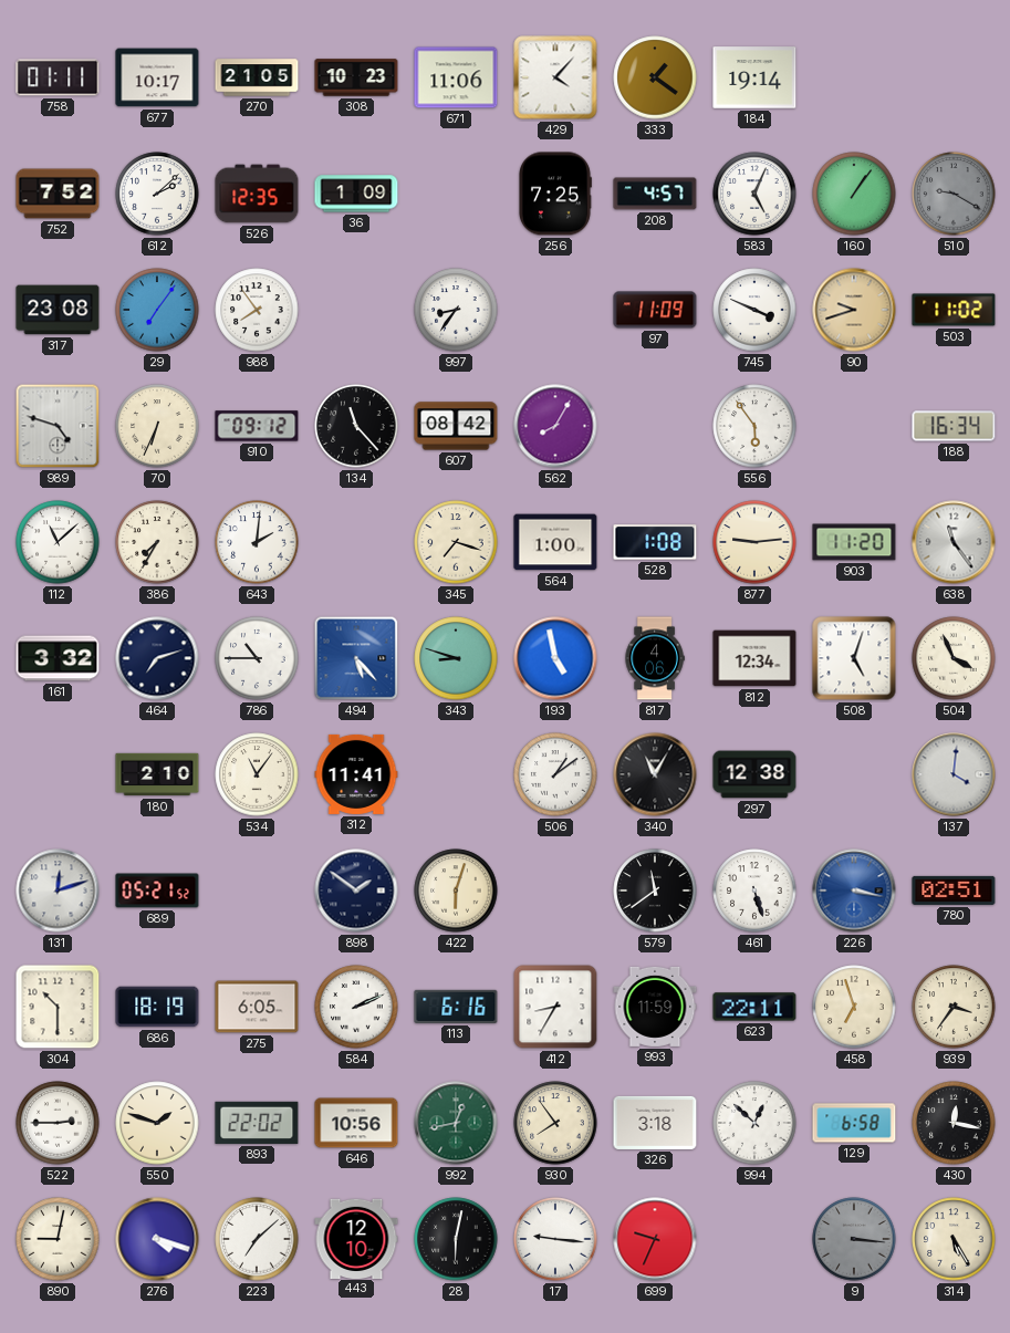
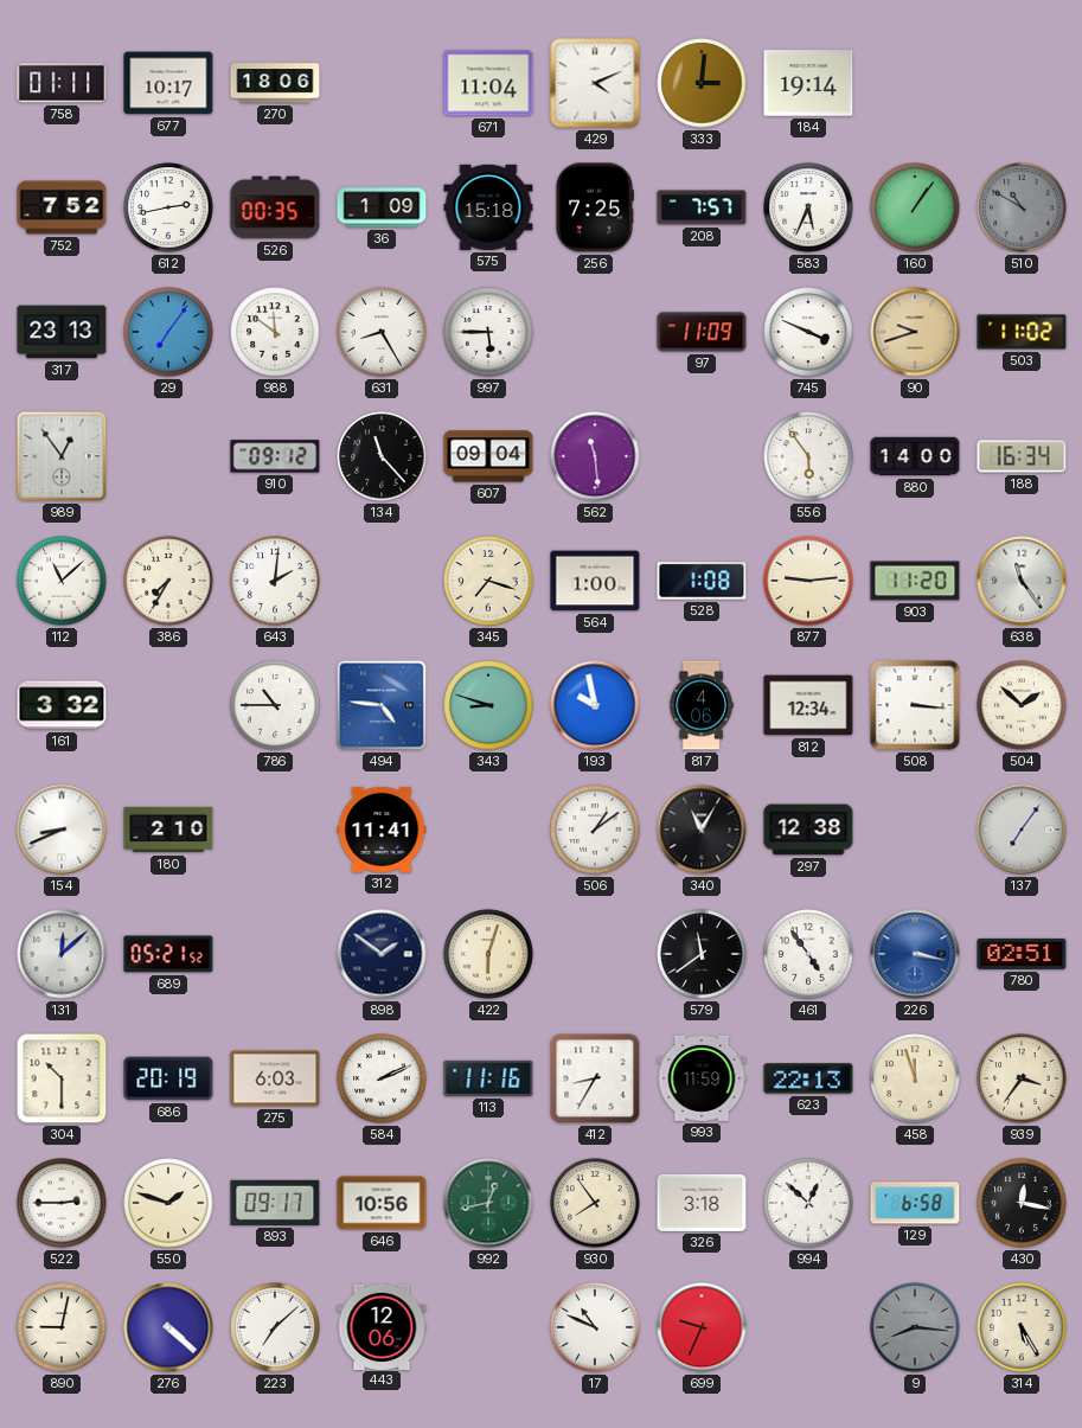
270: 21:05 -> 18:06 (275, 83)
308: 10:23 -> none (356, 77)
671: 11:06 -> 11:04 (488, 83)
429: 4:07 -> 4:11 (595, 83)
333: 1:21 -> 3:01 (702, 83)
612: 2:08 -> 2:43 (168, 207)
526: 12:35 -> 00:35 (275, 207)
575: none -> 15:18 (488, 207)
208: 4:57 -> 7:57 (702, 207)
583: 5:04 -> 5:34 (808, 207)
510: 9:20 -> 10:50 (1022, 207)
317: 23:08 -> 23:13 (62, 332)
988: 7:54 -> 11:51 (275, 332)
631: none -> 8:25 (382, 332)
997: 8:36 -> 5:45 (488, 332)
989: 4:48 -> 12:54 (62, 456)
70: 6:34 -> none (157, 426)
607: 08:42 -> 09:04 (488, 456)
562: 8:05 -> 11:29 (595, 456)
880: none -> 14:00 (915, 456)
464: 7:12 -> none (157, 658)
494: 5:23 -> 4:46 (382, 705)
193: 4:58 -> 9:58 (595, 705)
508: 5:03 -> 3:16 (915, 705)
504: 3:56 -> 1:52 (1022, 705)
154: none -> 8:41 (62, 830)
534: 11:06 -> none (257, 774)
137: 4:01 -> 7:06 (1022, 830)
131: 12:12 -> 12:08 (62, 954)
461: 5:27 -> 4:54 (808, 954)
686: 18:19 -> 20:19 (168, 1078)
275: 6:05 -> 6:03 (275, 1078)
113: 6:16 -> 11:16 (488, 1078)
623: 22:11 -> 22:13 (808, 1078)
458: 6:57 -> 11:57 (915, 1078)
893: 22:02 -> 09:17 (275, 1203)
276: 4:18 -> 4:22 (168, 1327)
443: 12:10 -> 12:06 (382, 1326)
28: 6:02 -> none (456, 1239)
17: 9:16 -> 10:49 (595, 1327)
9: 3:16 -> 8:16 (915, 1327)
